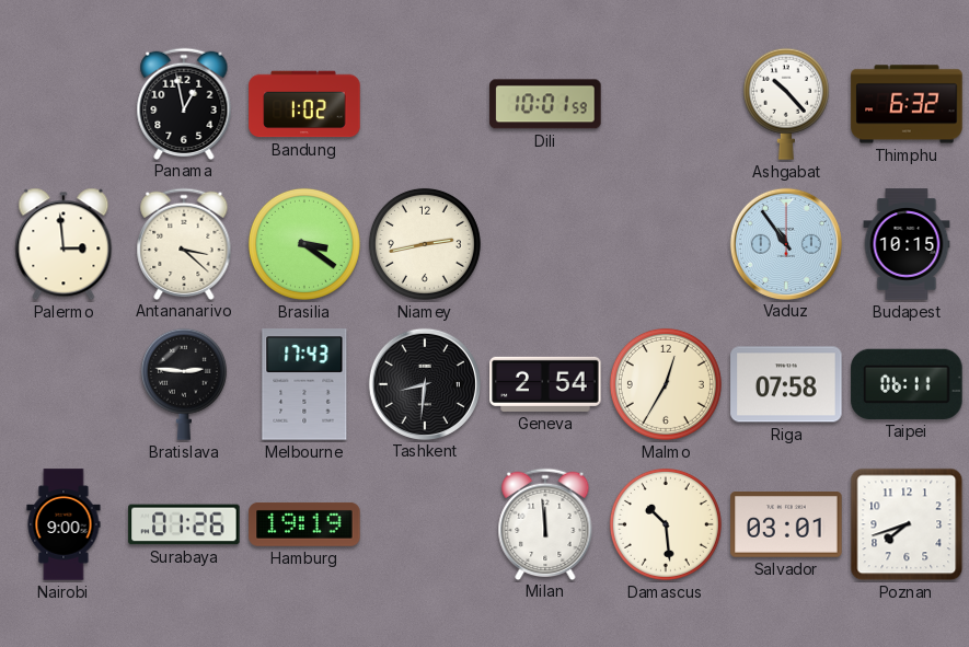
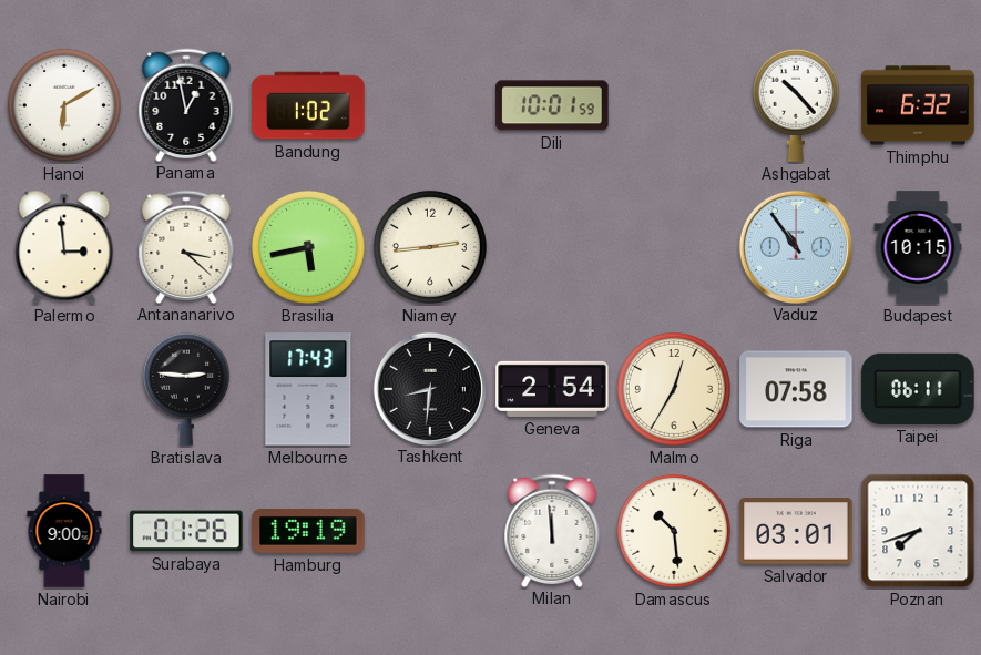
Hanoi: none -> 6:10 (64, 105)
Brasilia: 3:21 -> 5:43 (308, 247)
Niamey: 2:43 -> 2:44 (430, 247)
